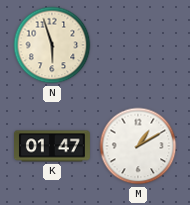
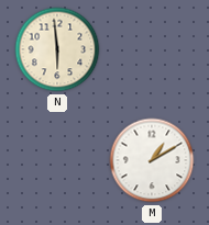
N: 5:57 -> 5:59 (57, 49)
K: 01:47 -> none (53, 146)
